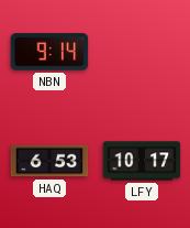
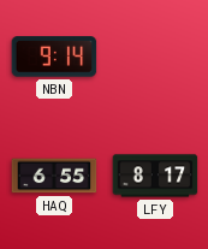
HAQ: 6:53 -> 6:55 (54, 176)
LFY: 10:17 -> 8:17 (155, 176)
